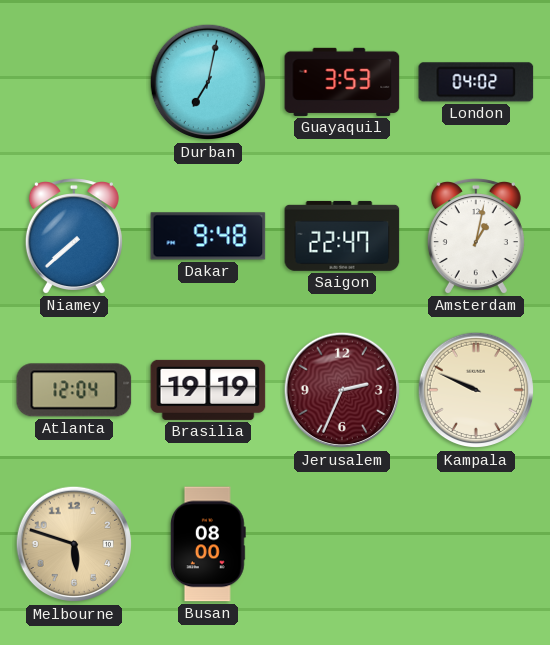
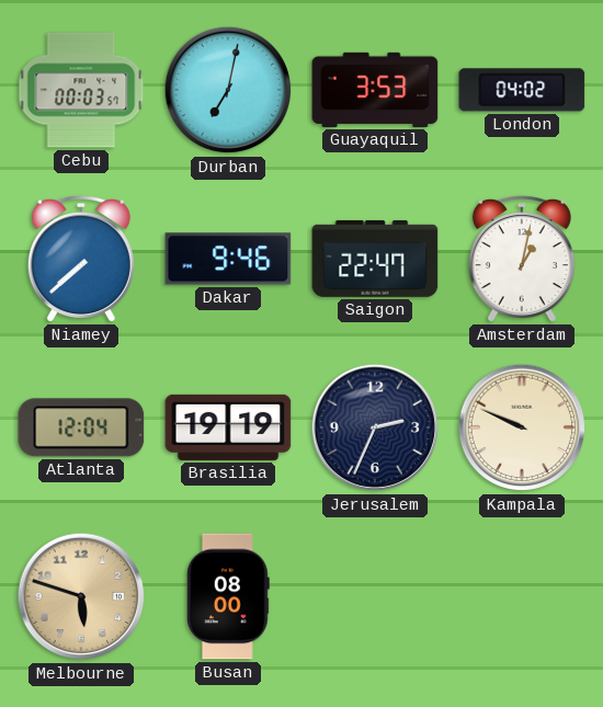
Cebu: none -> 00:03 (81, 90)
Dakar: 9:48 -> 9:46 (228, 259)
Jerusalem dial: burgundy -> navy (375, 427)
